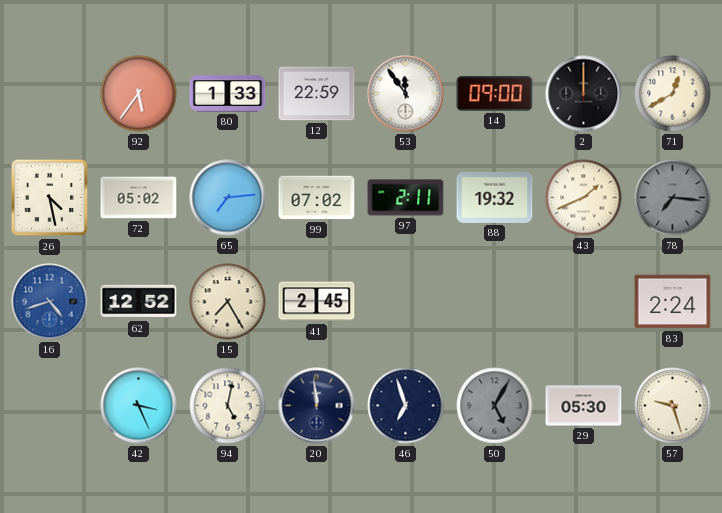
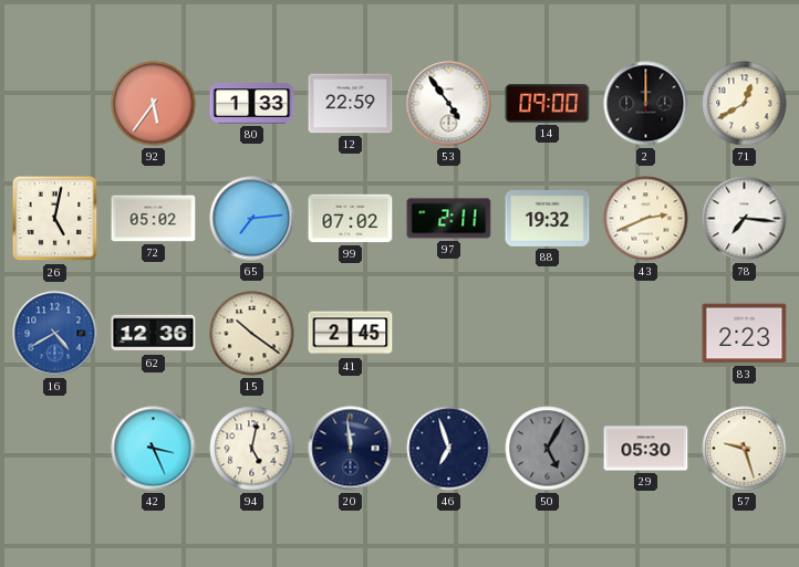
53: 11:54 -> 4:54 (449, 104)
26: 4:28 -> 5:02 (55, 219)
43: 1:41 -> 2:41 (646, 219)
78 dial: grey -> white (745, 219)
16: 4:42 -> 4:40 (55, 334)
62: 12:52 -> 12:36 (154, 334)
15: 7:25 -> 10:21 (252, 334)
83: 2:24 -> 2:23 (745, 334)
